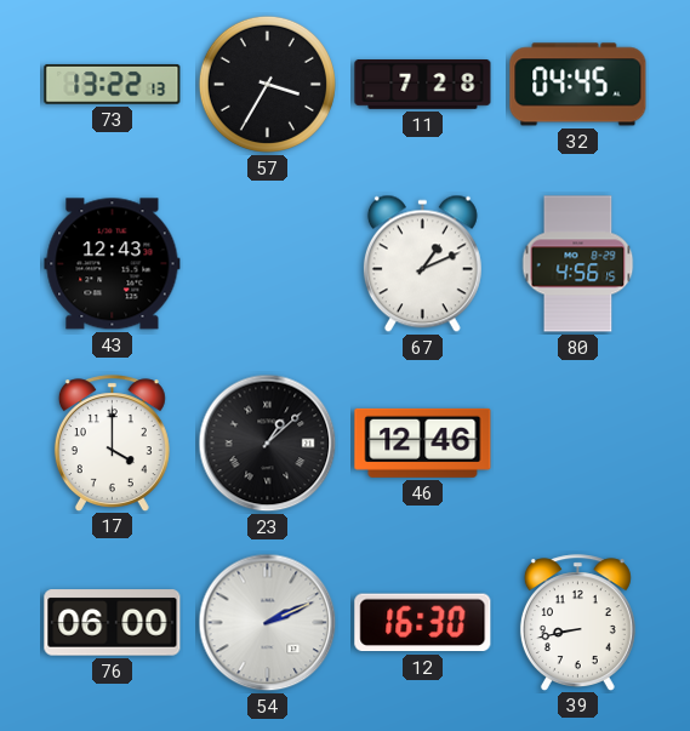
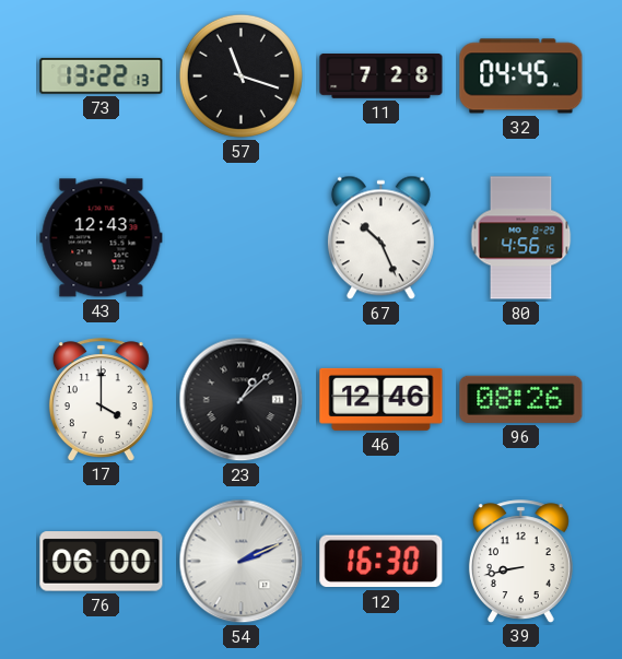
57: 3:35 -> 11:18 (240, 75)
67: 1:11 -> 10:26 (380, 238)
96: none -> 08:26 (521, 399)
